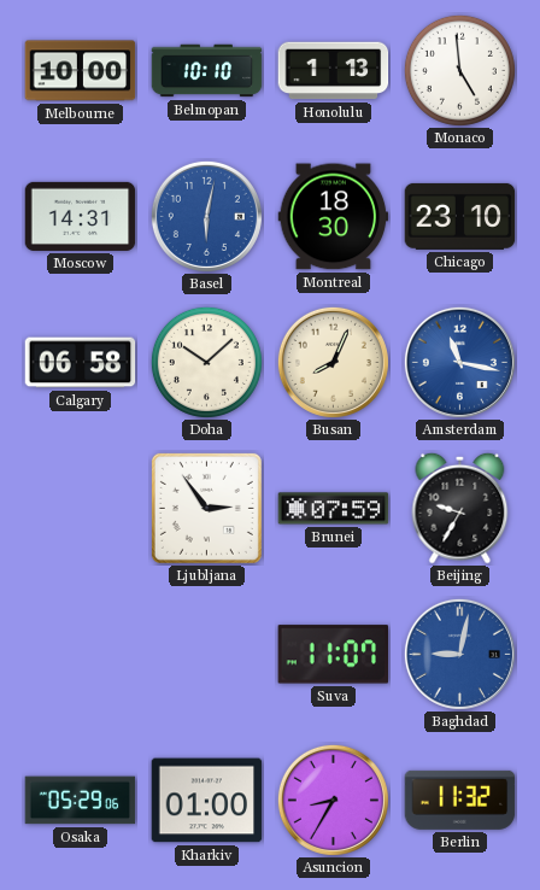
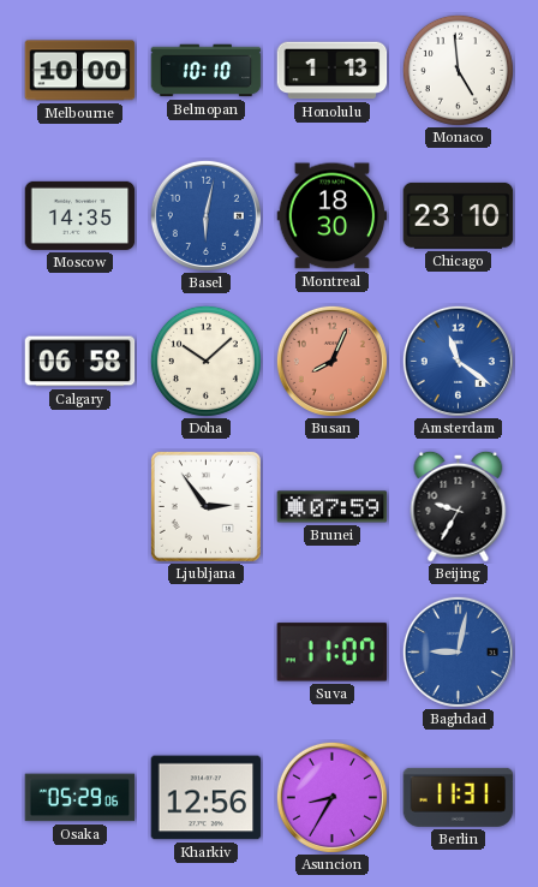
Moscow: 14:31 -> 14:35 (80, 215)
Busan dial: cream -> salmon (331, 361)
Amsterdam: 11:17 -> 11:21 (458, 361)
Kharkiv: 01:00 -> 12:56 (207, 798)
Berlin: 11:32 -> 11:31 (459, 797)
